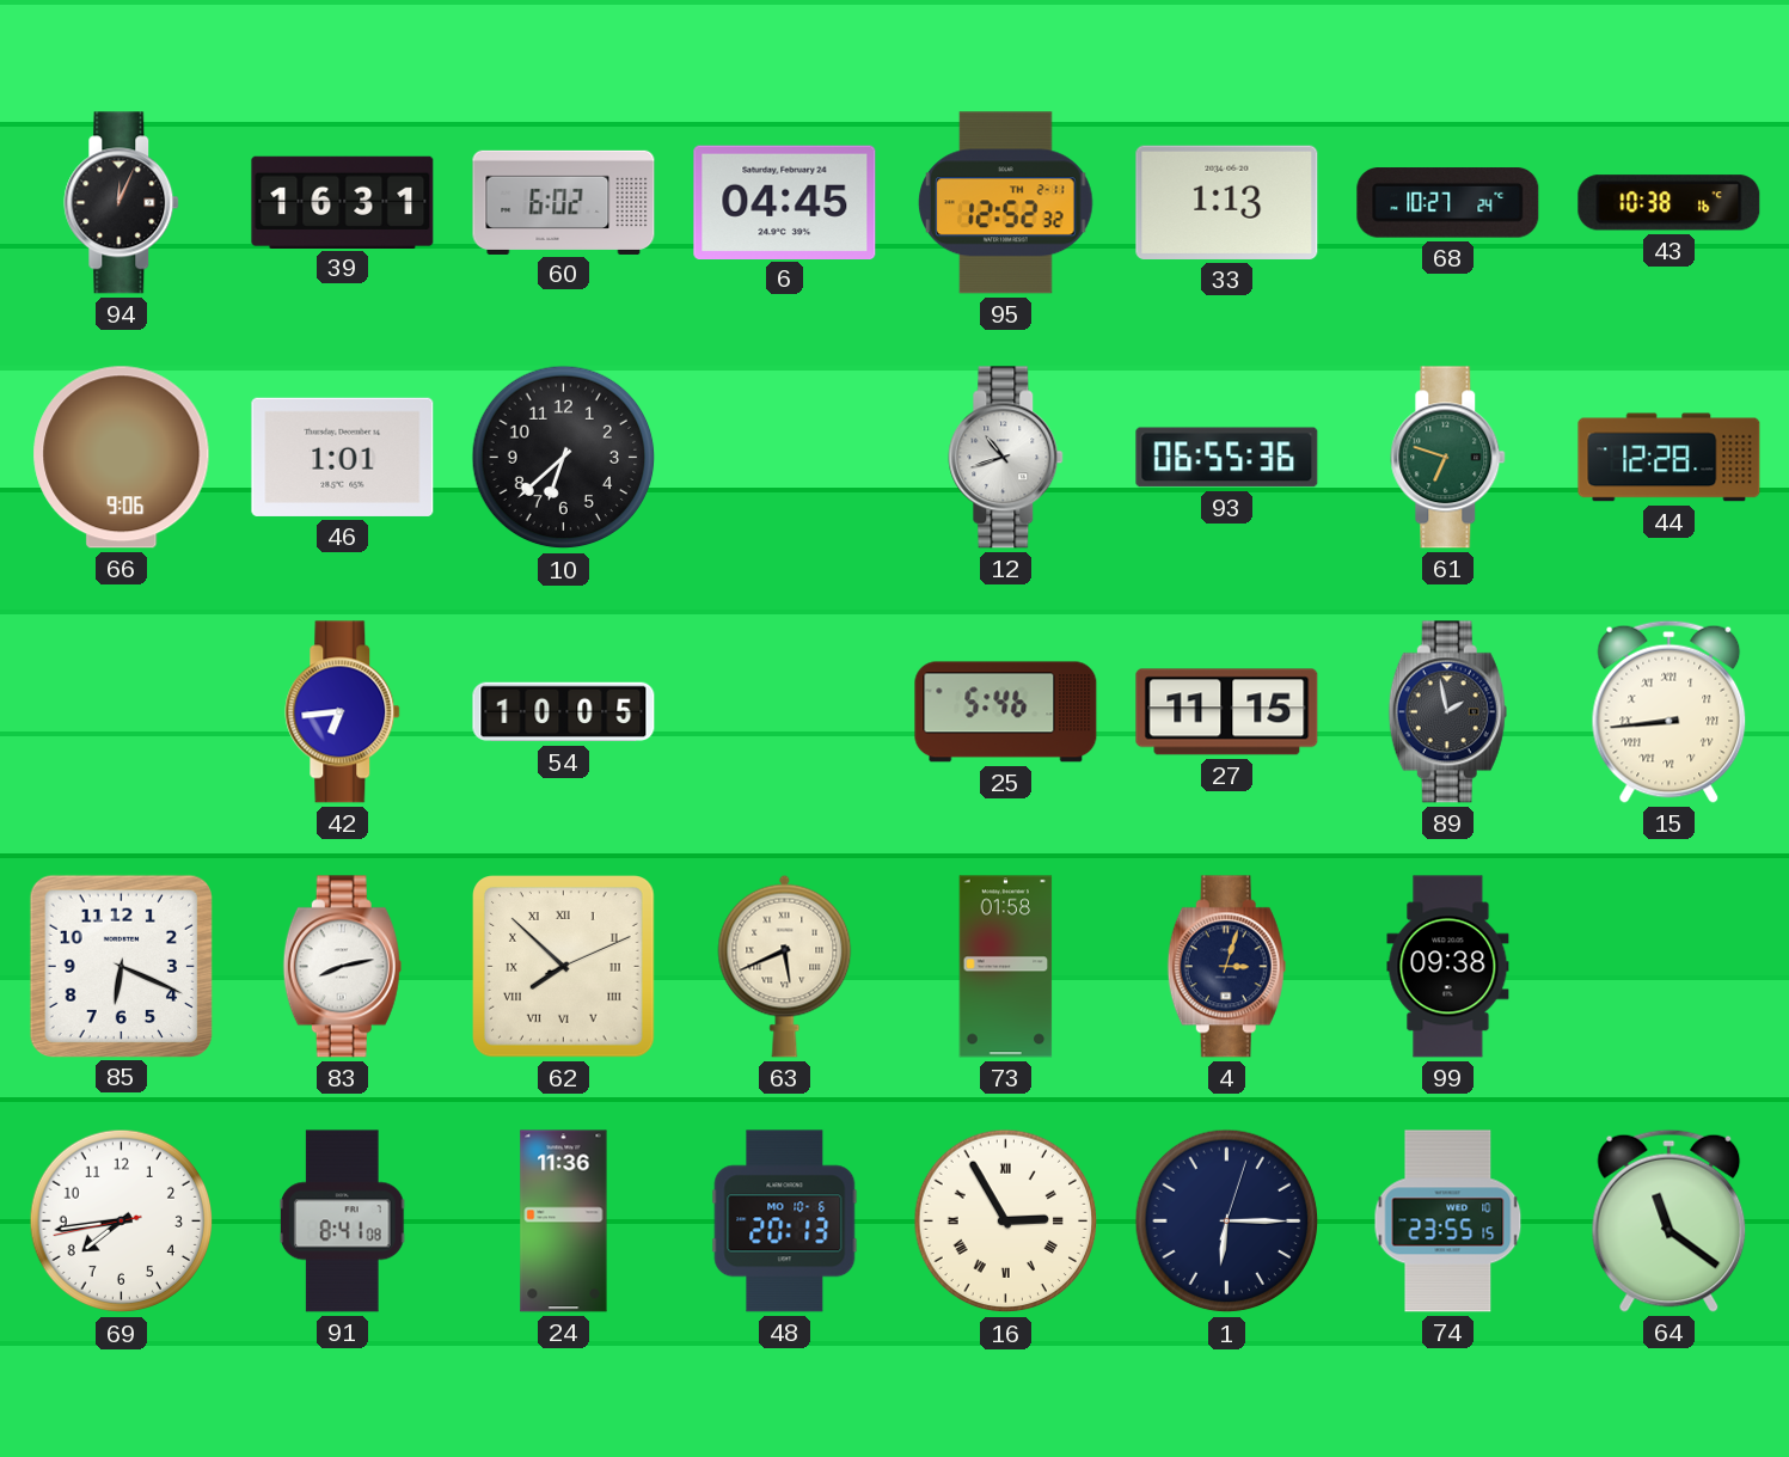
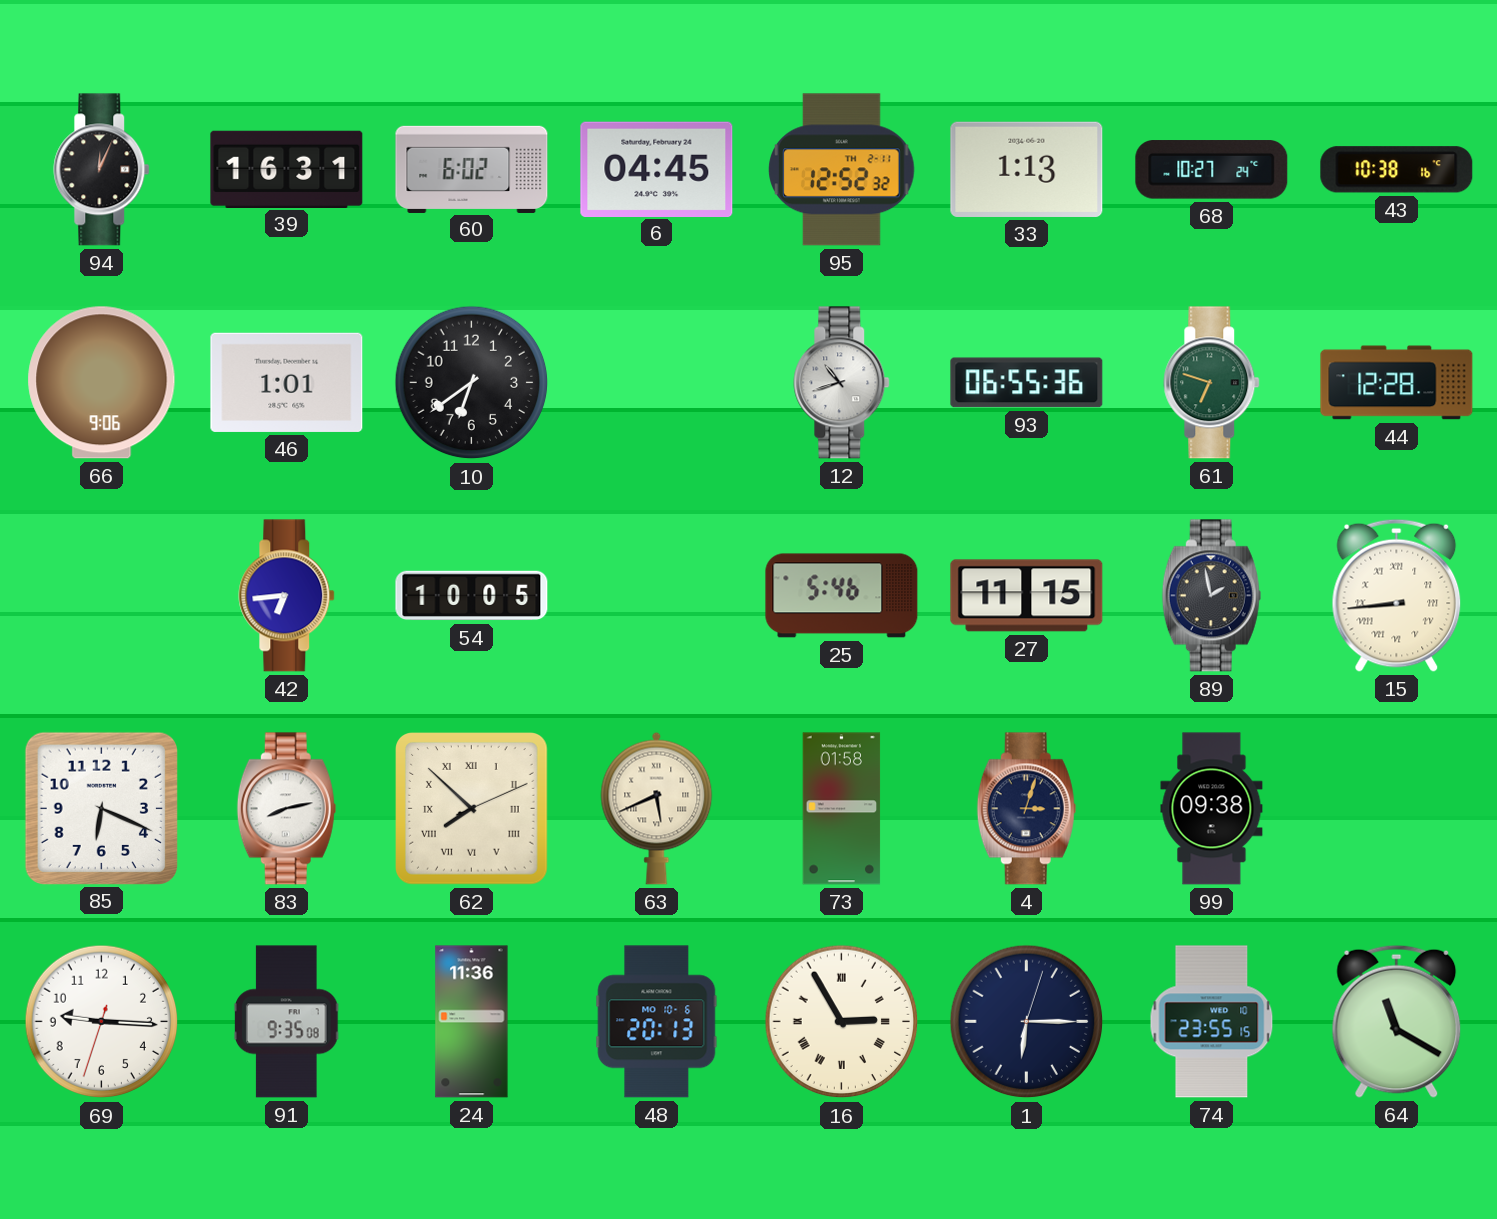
10: 6:38 -> 6:39 (472, 383)
69: 7:43 -> 9:15 (102, 1022)
91: 8:41 -> 9:35 (286, 1022)
64: 11:21 -> 11:20 (1397, 1021)
